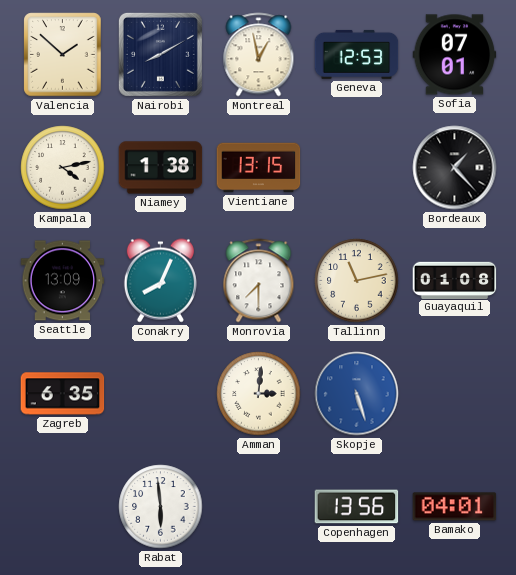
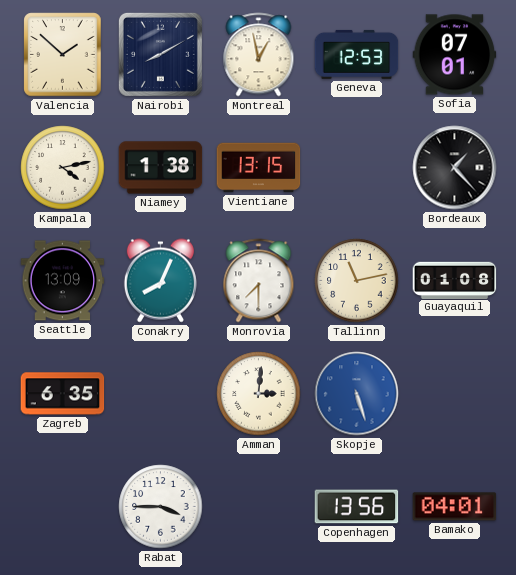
Rabat: 5:59 -> 3:45 (161, 507)
